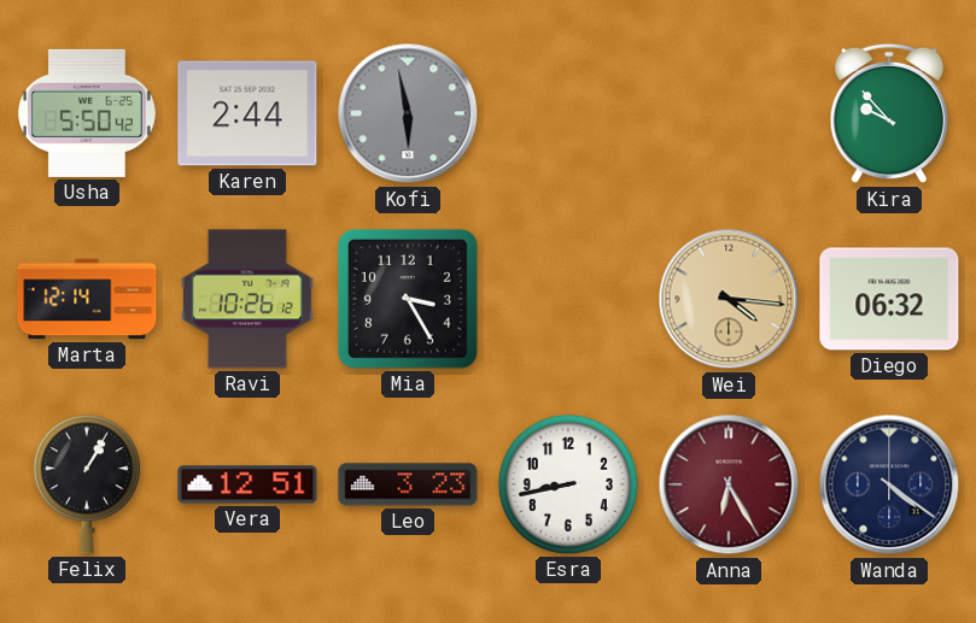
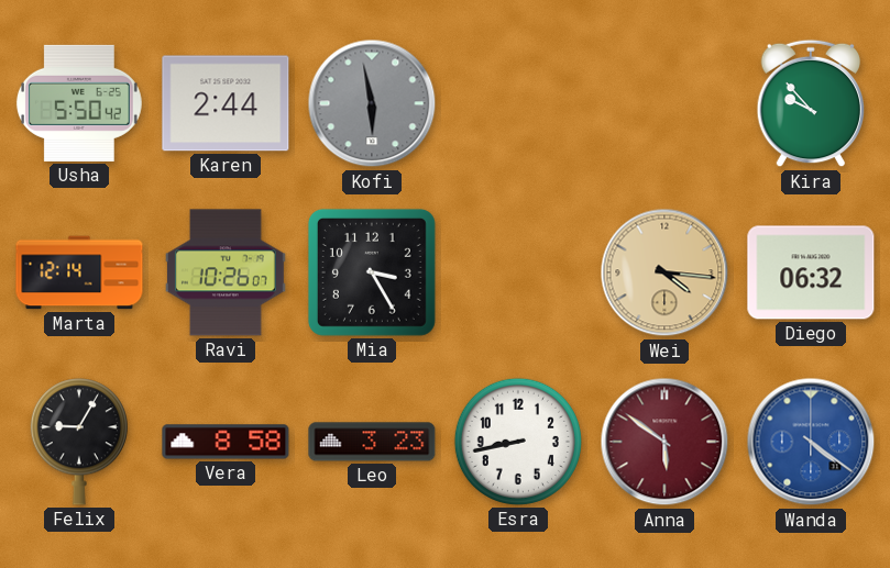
Ravi: 10:26:12 -> 10:26:07 (226, 272)
Felix: 1:05 -> 9:05 (79, 442)
Vera: 12:51 -> 8:58 (226, 442)
Anna: 6:25 -> 5:51 (664, 442)
Wanda dial: navy -> blue (811, 442)
